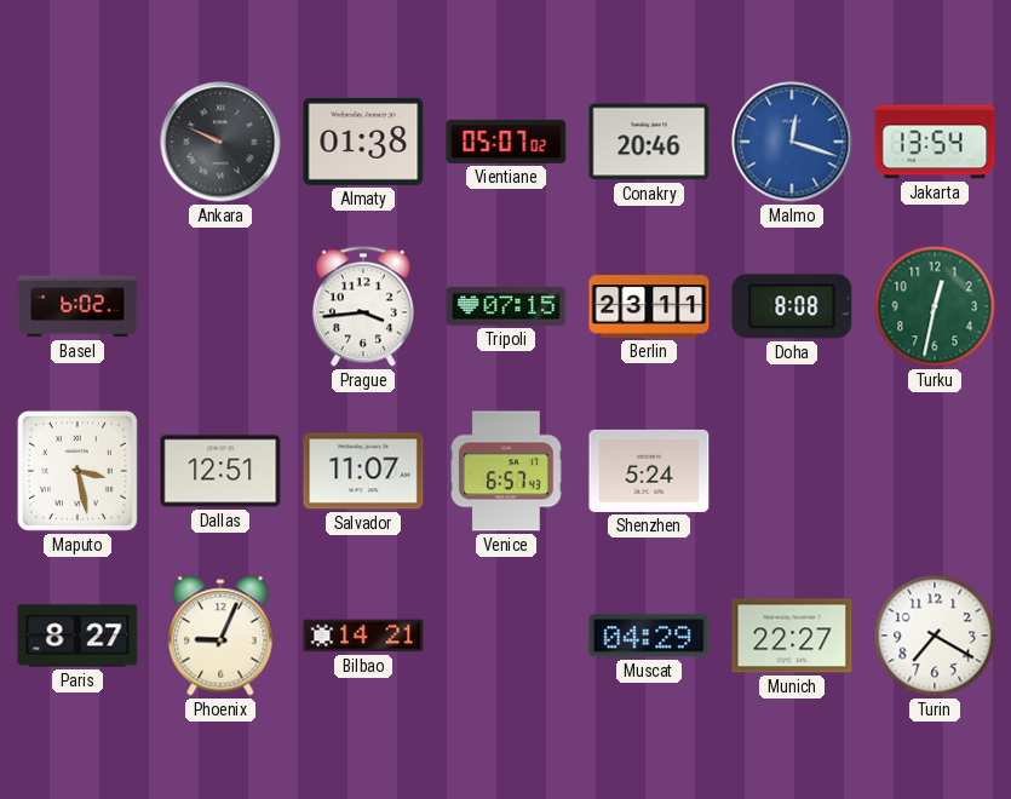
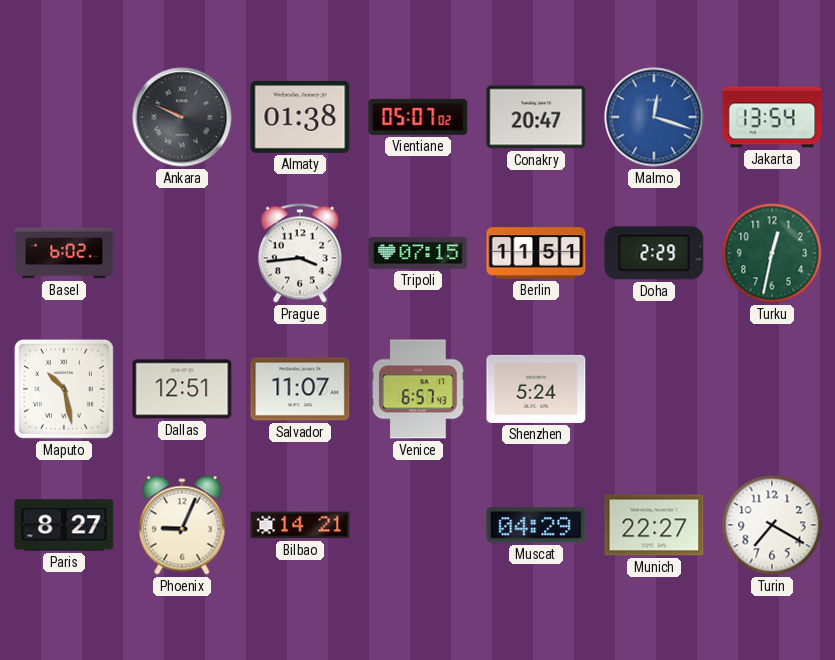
Conakry: 20:46 -> 20:47 (536, 117)
Berlin: 23:11 -> 11:51 (536, 253)
Doha: 8:08 -> 2:29 (654, 253)
Maputo: 3:28 -> 10:28 (64, 389)
